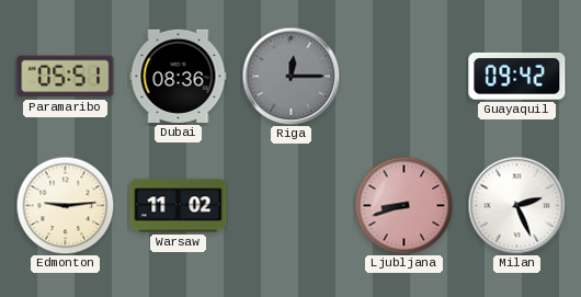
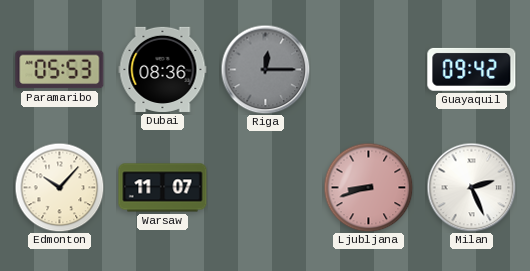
Paramaribo: 05:51 -> 05:53 (60, 70)
Edmonton: 9:14 -> 10:07 (59, 187)
Warsaw: 11:02 -> 11:07 (163, 188)
